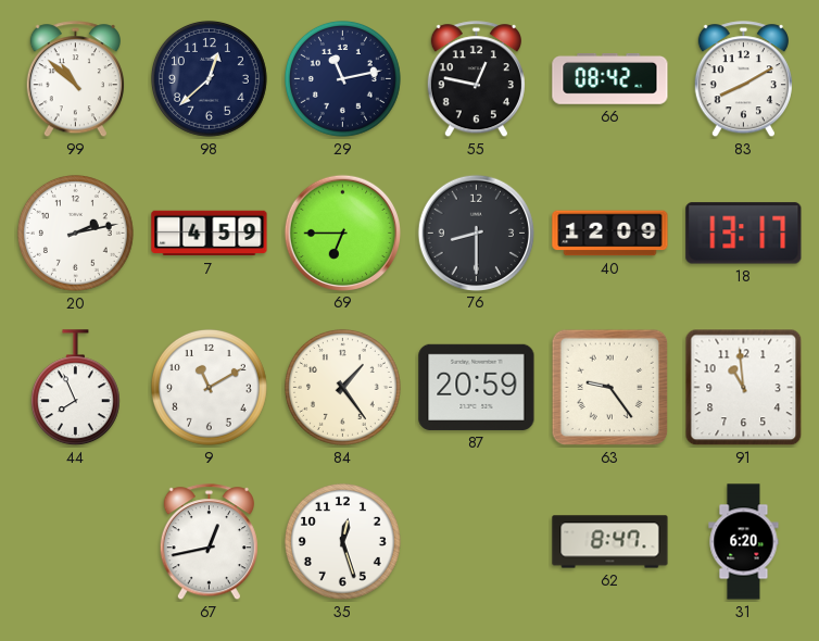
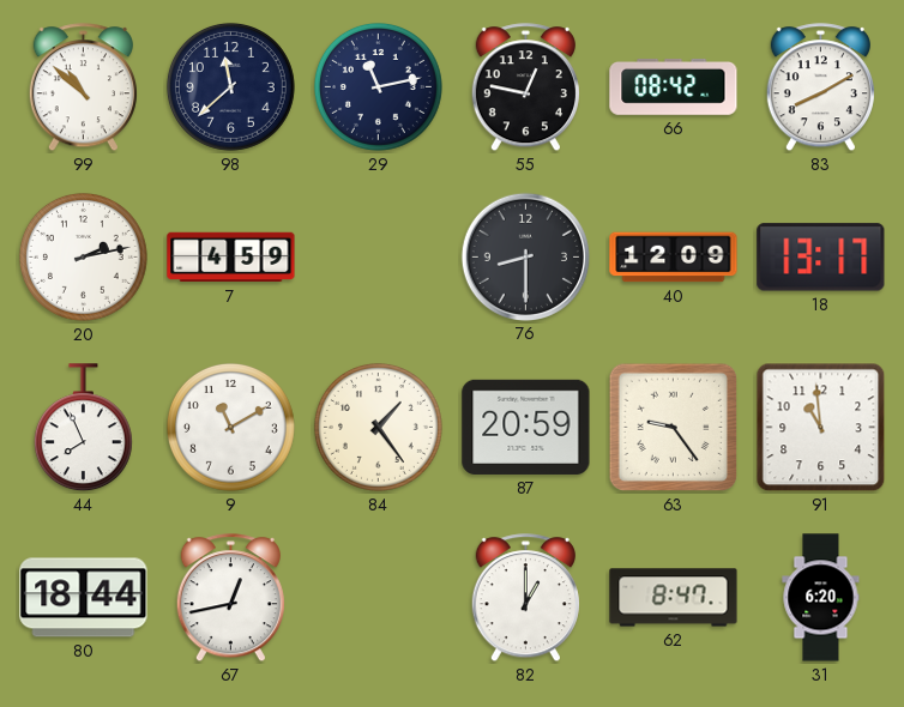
98: 12:38 -> 11:38 (230, 86)
69: 6:45 -> none (342, 232)
80: none -> 18:44 (84, 598)
35: 12:27 -> none (342, 541)
82: none -> 1:00 (525, 598)
